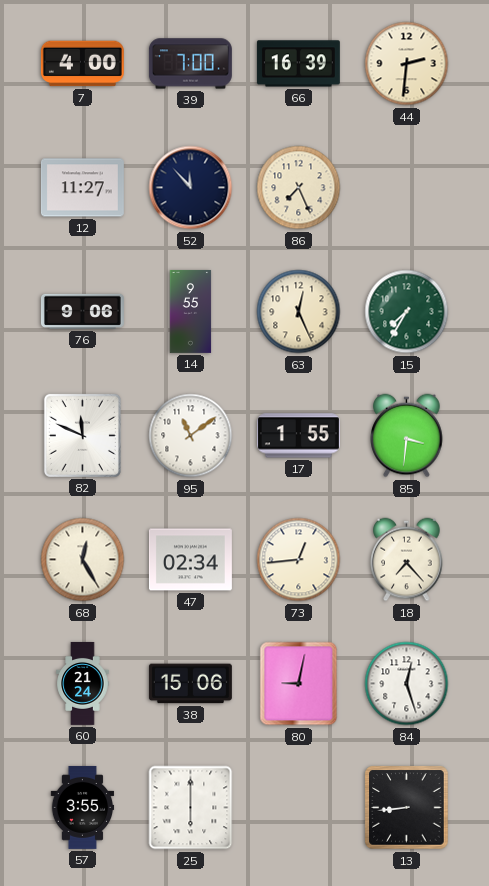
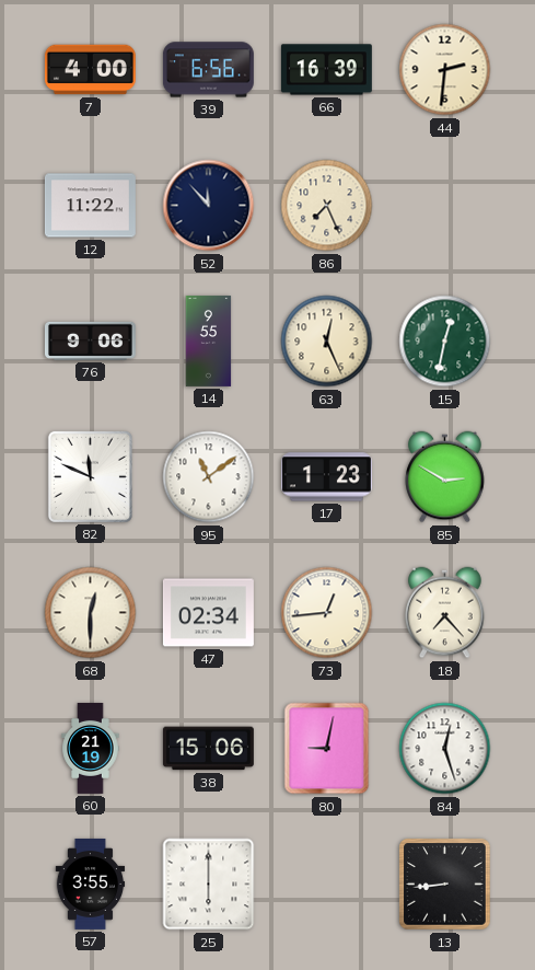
39: 7:00 -> 6:56 (208, 70)
12: 11:27 -> 11:22 (90, 206)
15: 7:35 -> 12:32 (445, 342)
17: 1:55 -> 1:23 (326, 477)
85: 3:31 -> 2:50 (445, 477)
68: 12:25 -> 12:30 (91, 613)
60: 21:24 -> 21:19 (91, 748)
